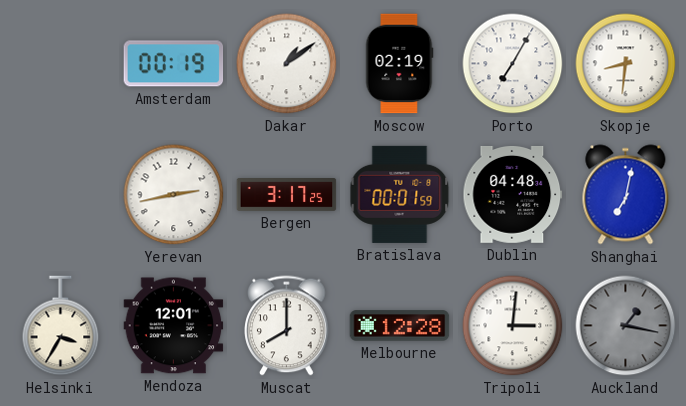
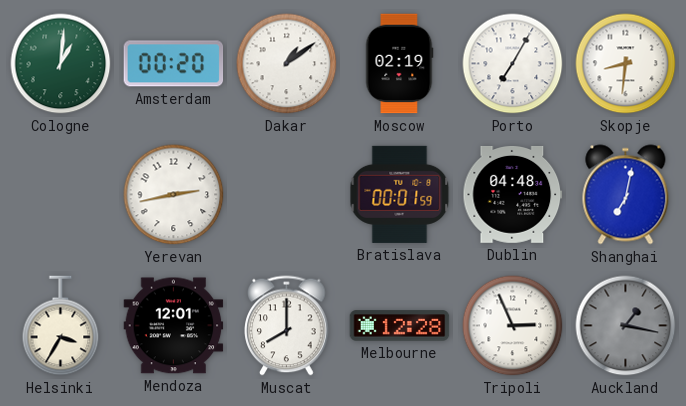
Cologne: none -> 1:01 (61, 64)
Amsterdam: 00:19 -> 00:20 (174, 64)
Bergen: 3:17 -> none (287, 195)
Tripoli: 3:01 -> 2:56 (513, 326)
